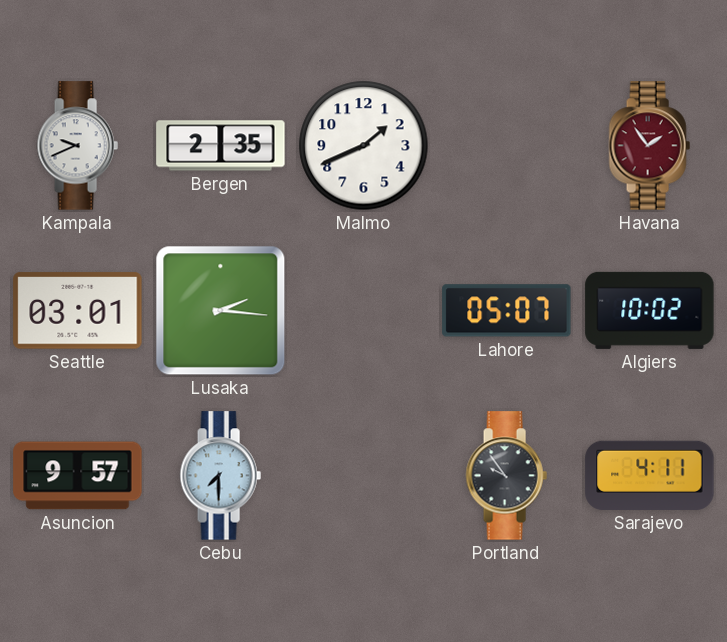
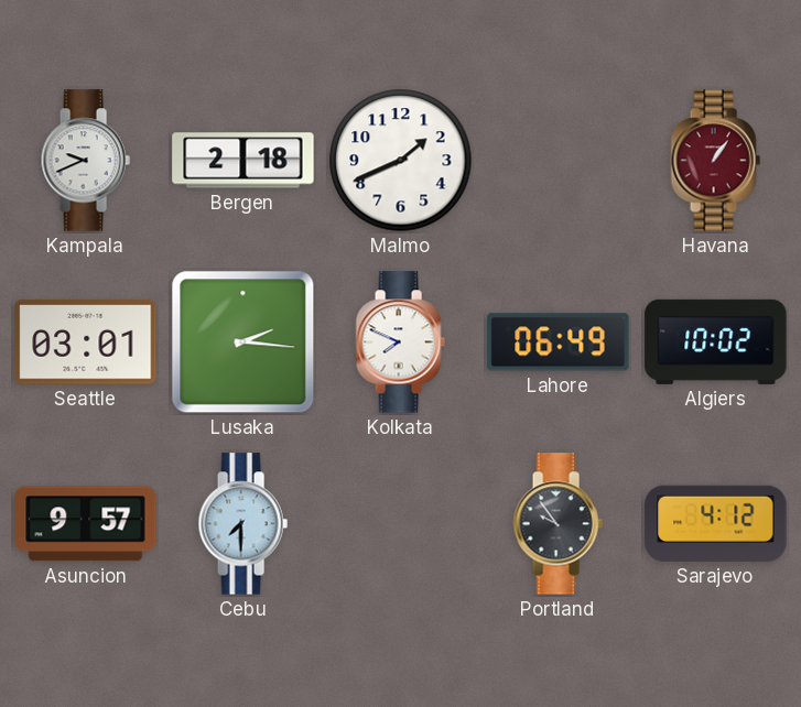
Bergen: 2:35 -> 2:18 (243, 161)
Havana: 1:54 -> 1:06 (715, 161)
Kolkata: none -> 7:49 (400, 342)
Lahore: 05:07 -> 06:49 (559, 342)
Sarajevo: 4:11 -> 4:12 (716, 523)
